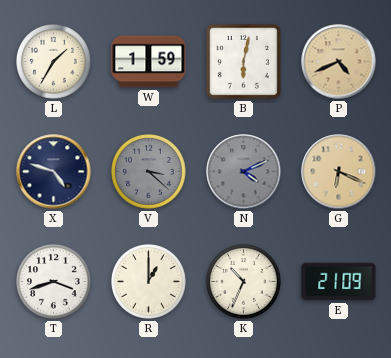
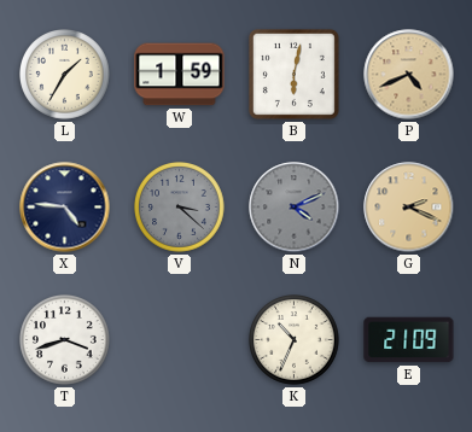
X: 4:48 -> 4:46 (65, 208)
G: 6:19 -> 2:19 (409, 208)
R: 1:00 -> none (149, 282)
